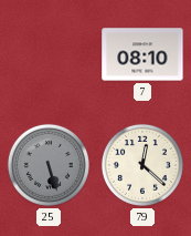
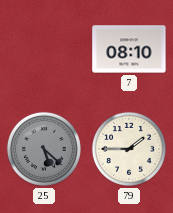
25: 5:27 -> 5:22 (44, 149)
79: 12:22 -> 1:45 (129, 149)
